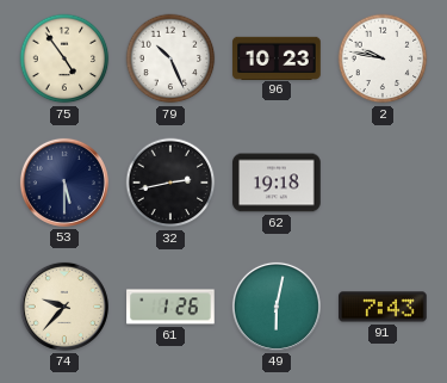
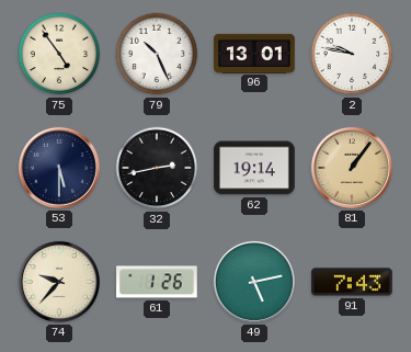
96: 10:23 -> 13:01 (254, 53)
62: 19:18 -> 19:14 (254, 168)
81: none -> 1:06 (352, 168)
49: 6:02 -> 5:13 (254, 282)
